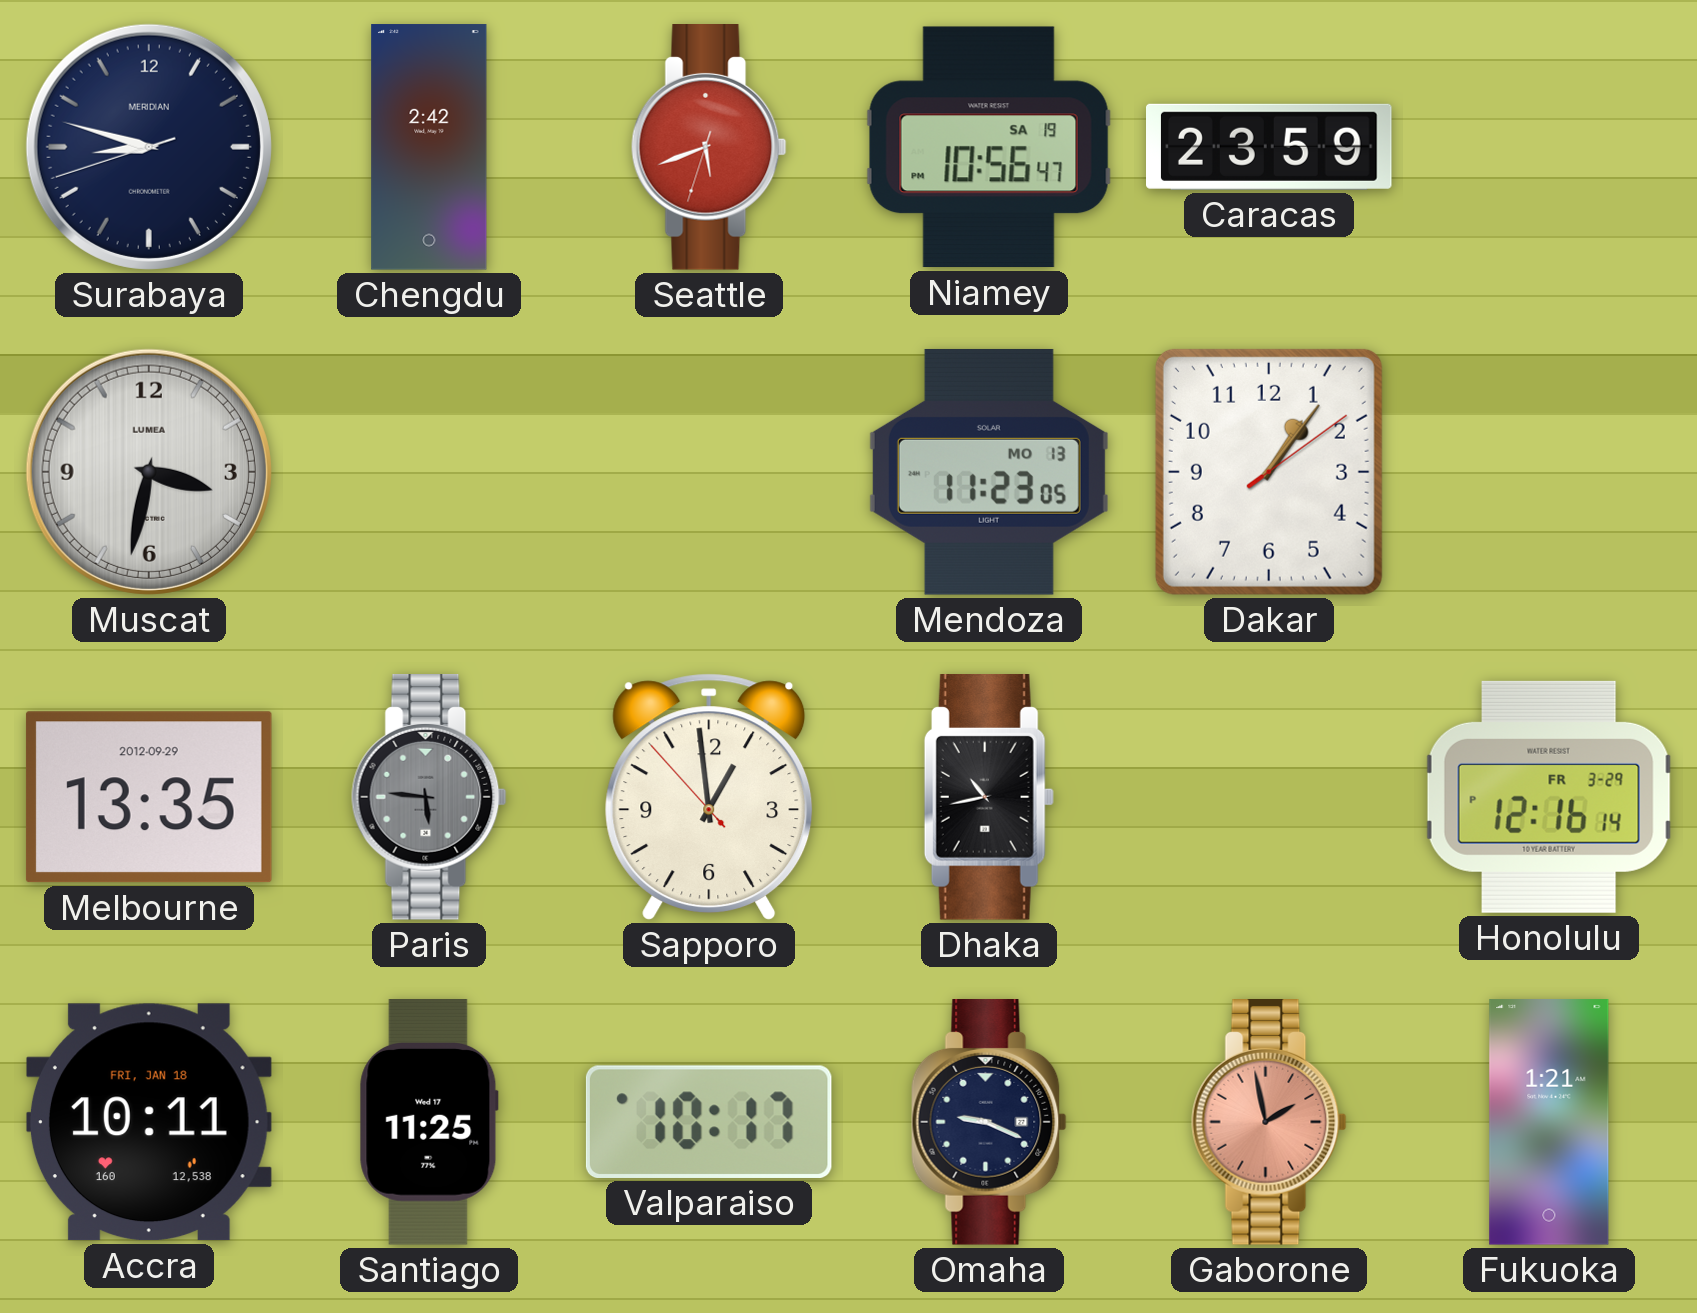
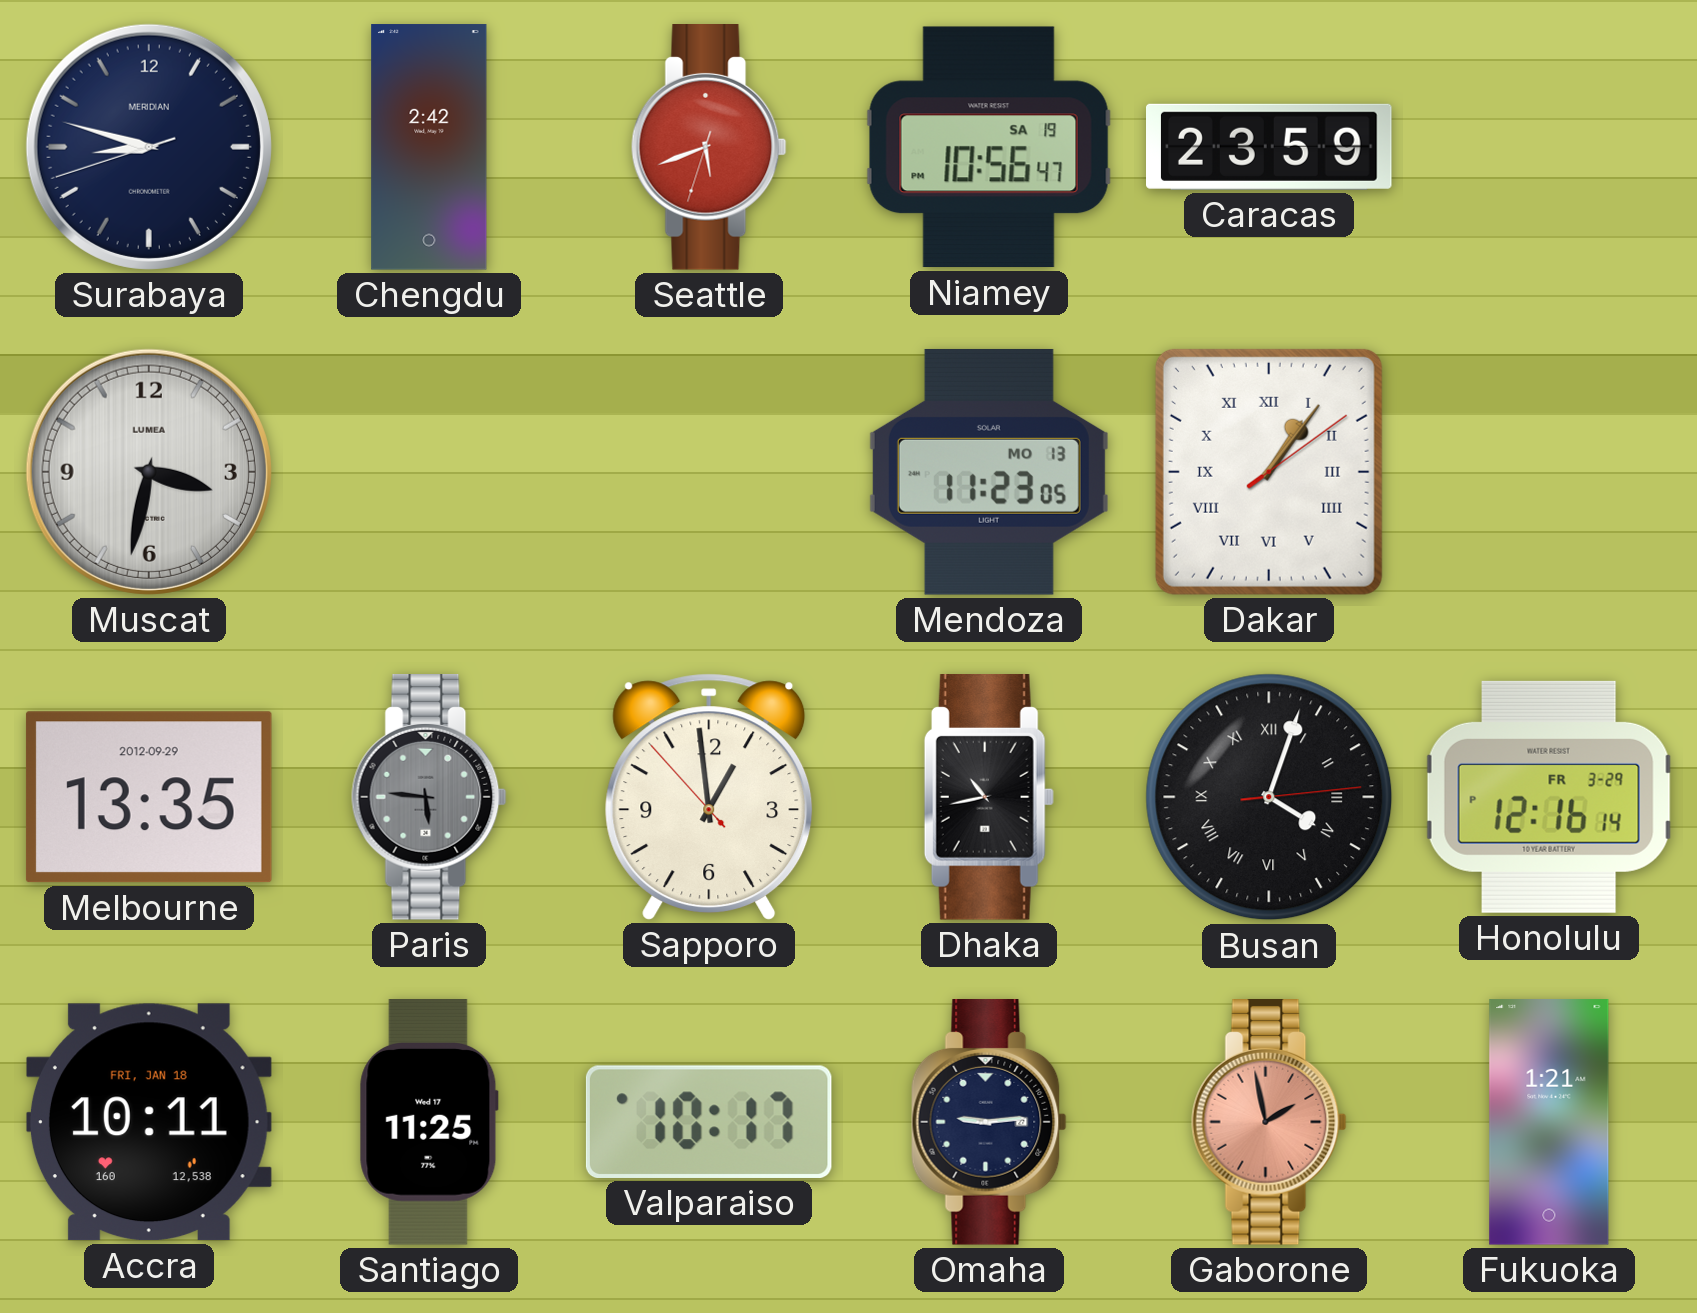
Dakar numerals: Arabic -> Roman (1269, 472)
Busan: none -> 4:03 (1269, 797)
Omaha: 9:19 -> 9:14 (989, 1123)
